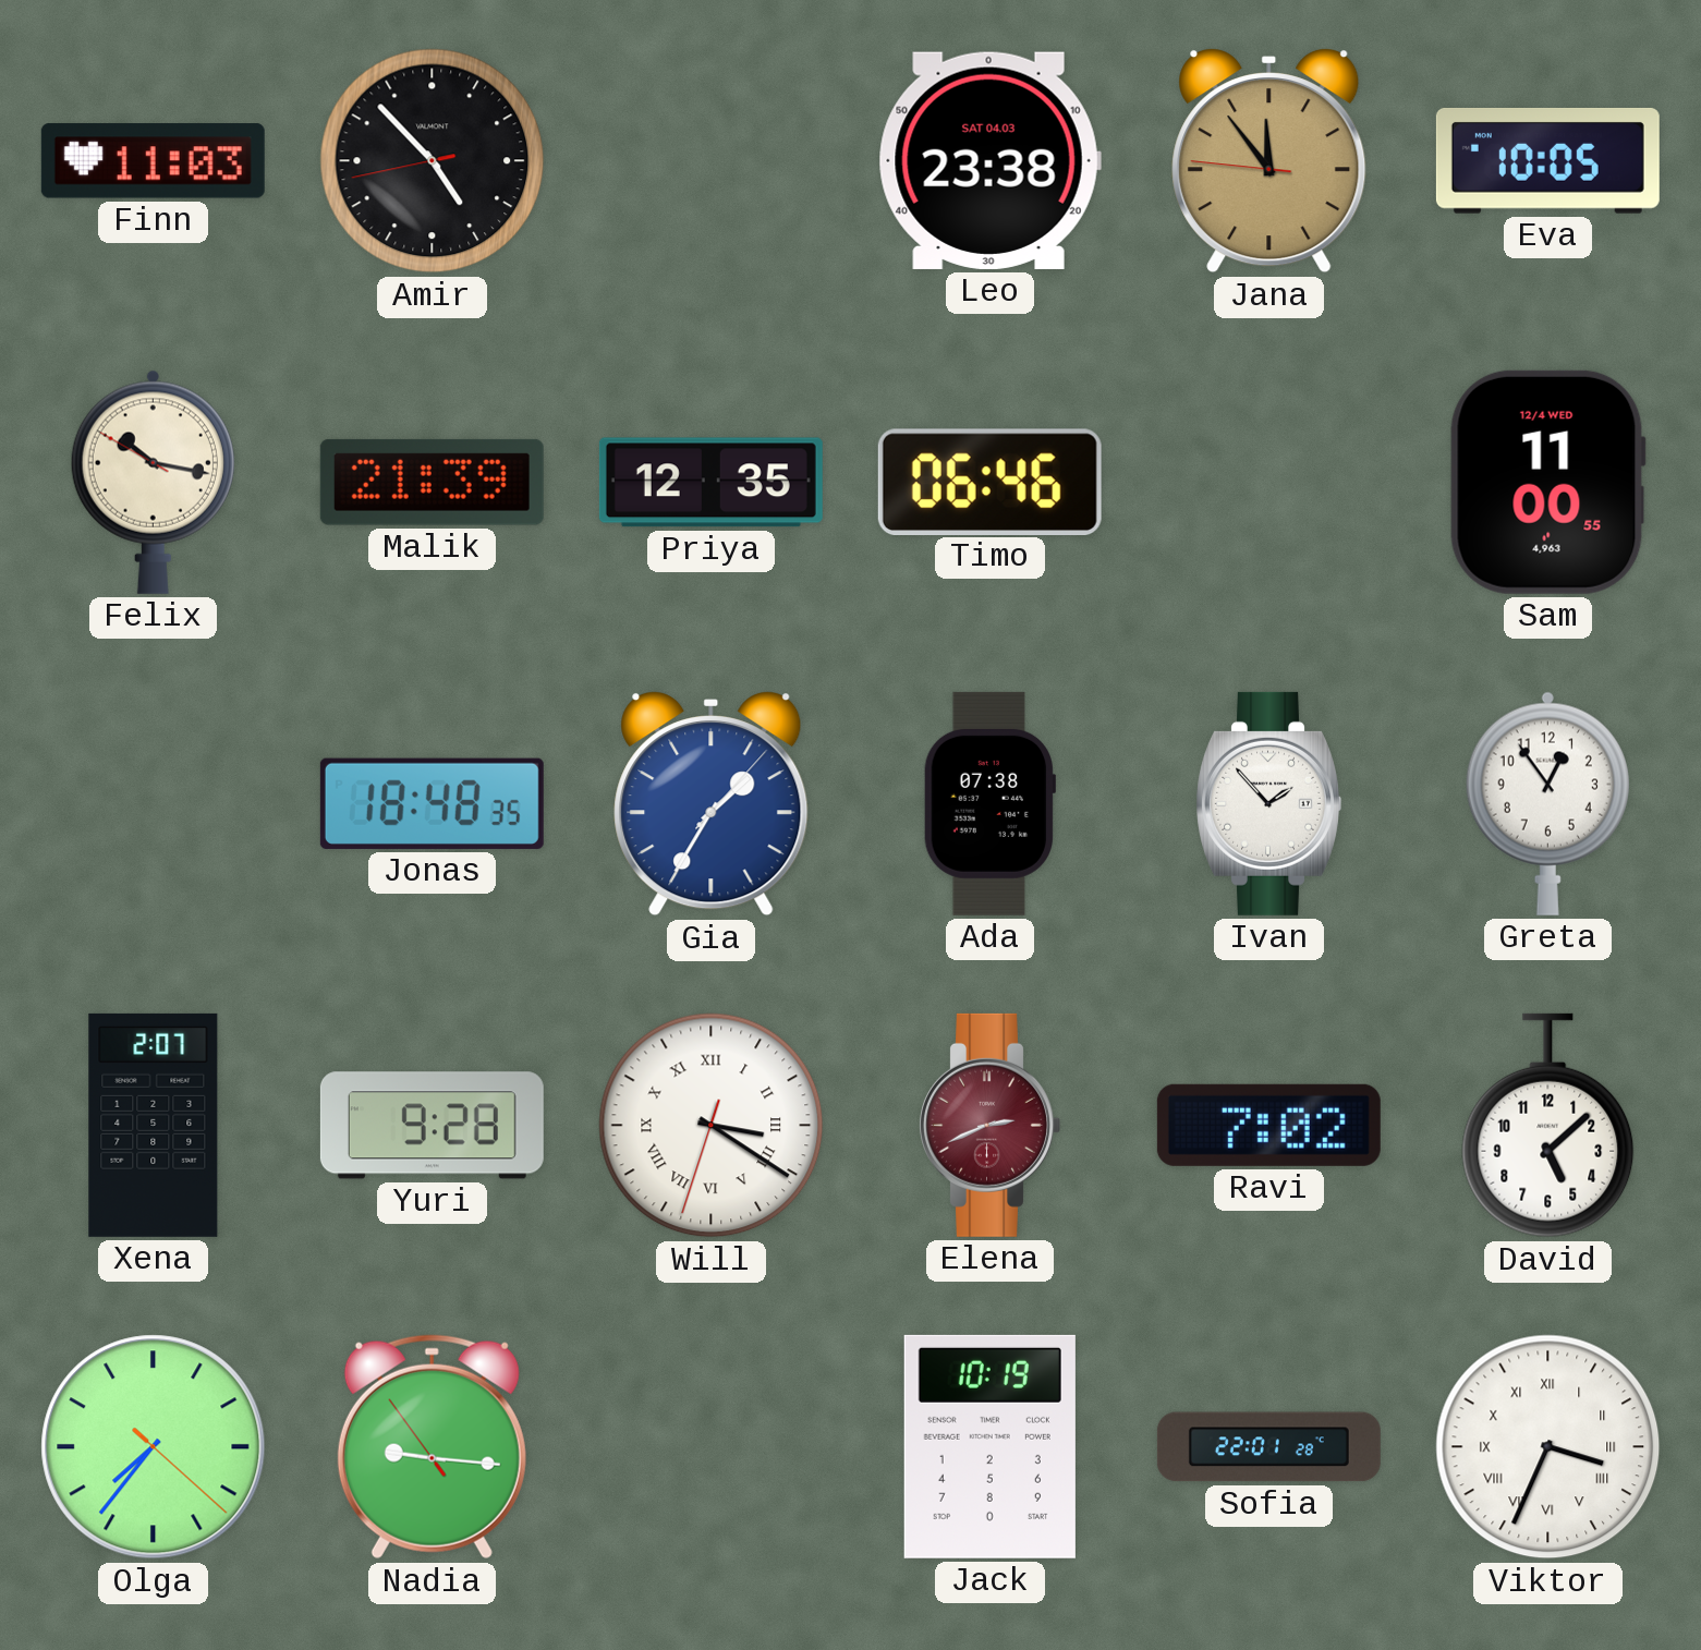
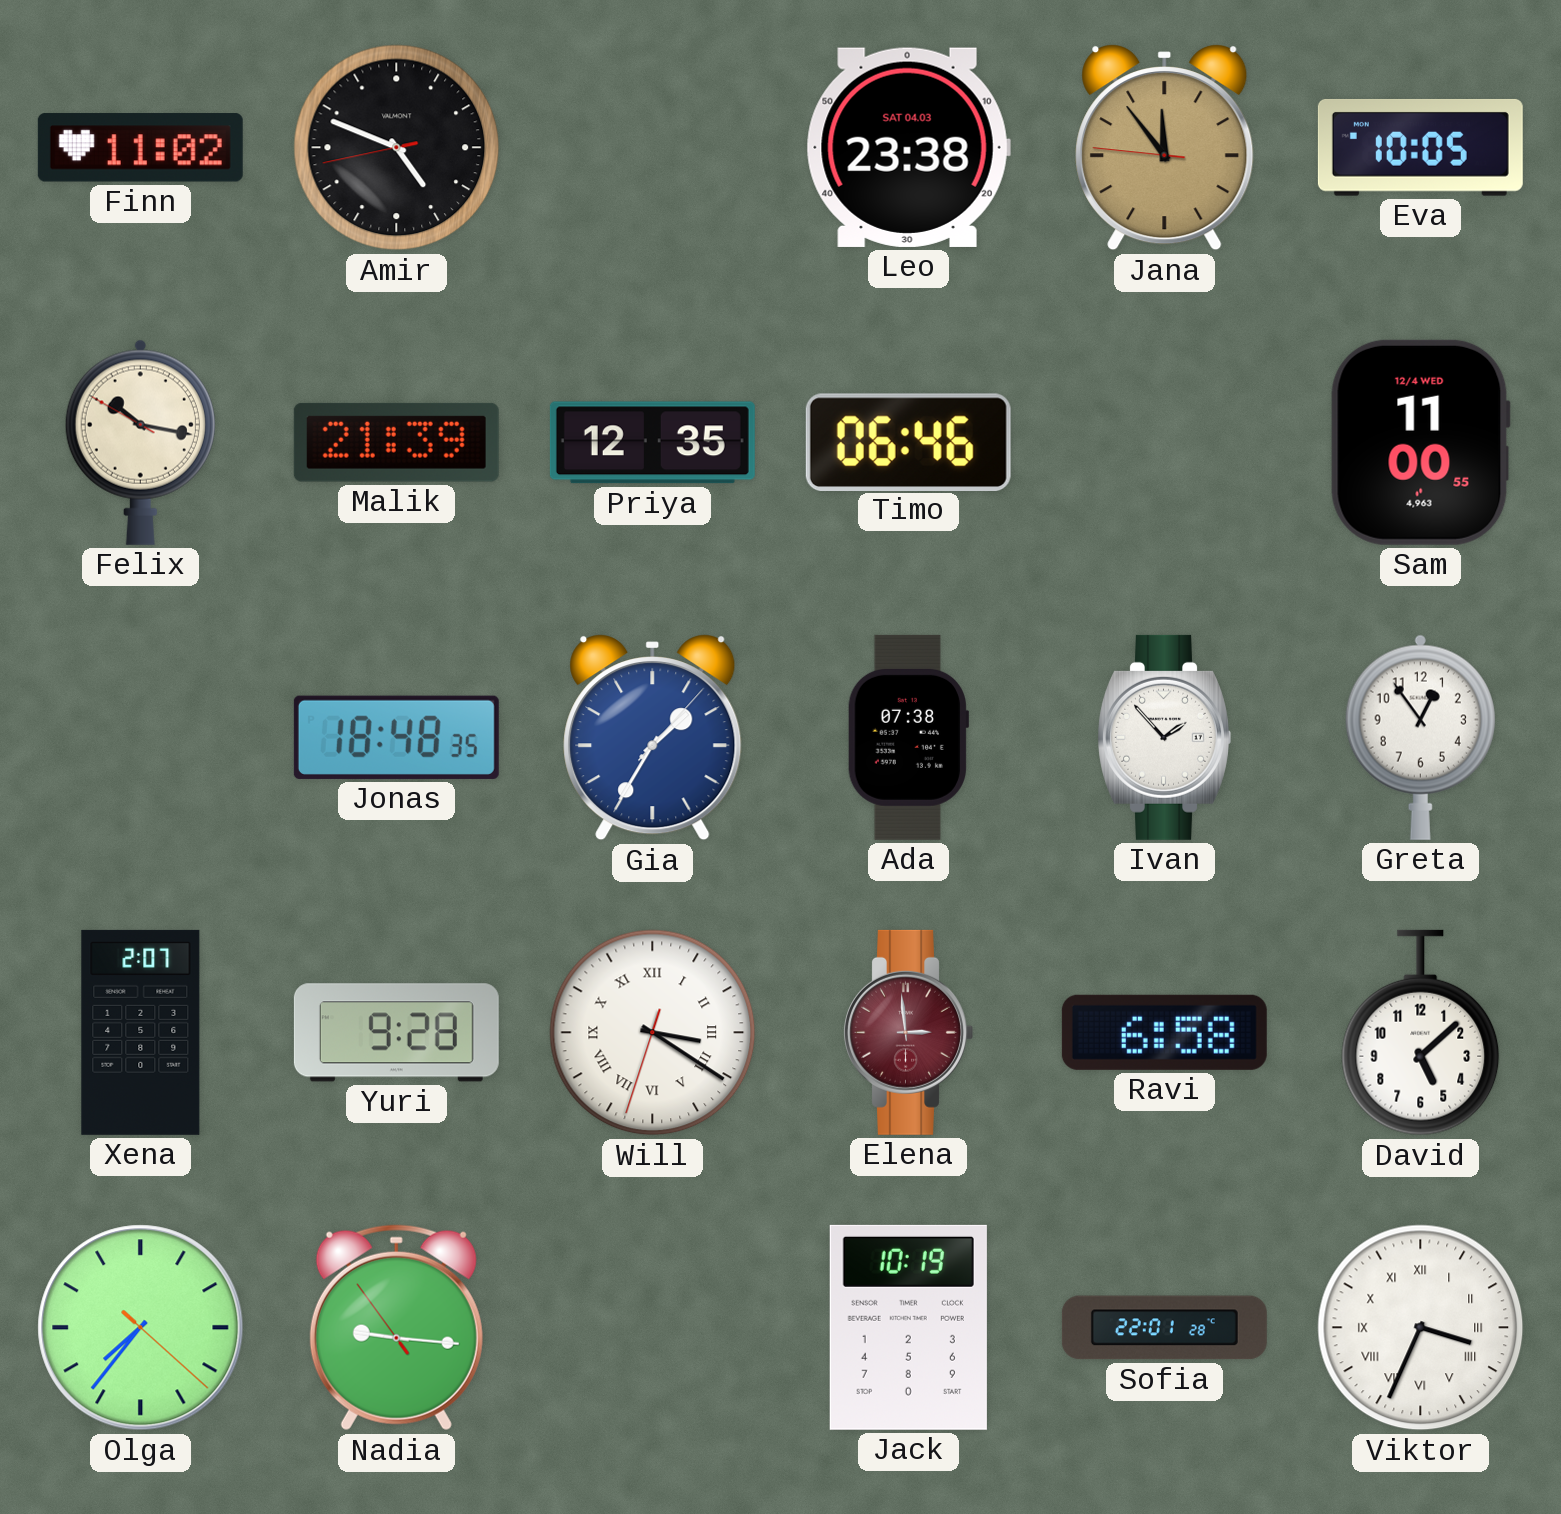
Finn: 11:03 -> 11:02 (140, 148)
Amir: 4:52 -> 4:48 (397, 148)
Elena: 2:41 -> 2:59 (908, 1032)
Ravi: 7:02 -> 6:58 (1164, 1032)
